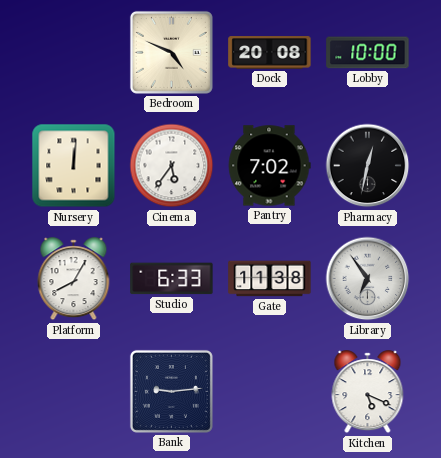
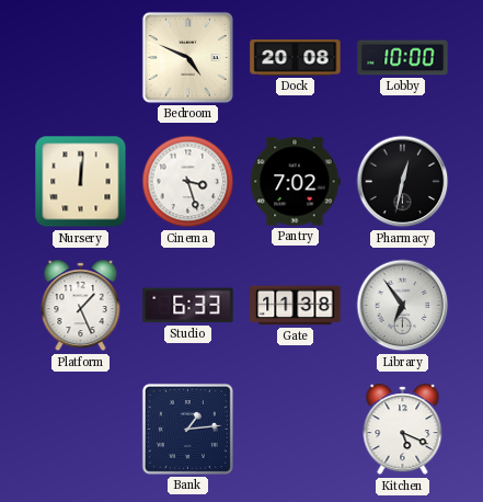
Cinema: 5:36 -> 3:27 (188, 182)
Platform: 8:05 -> 1:26 (81, 306)
Bank: 9:14 -> 1:14 (187, 429)
